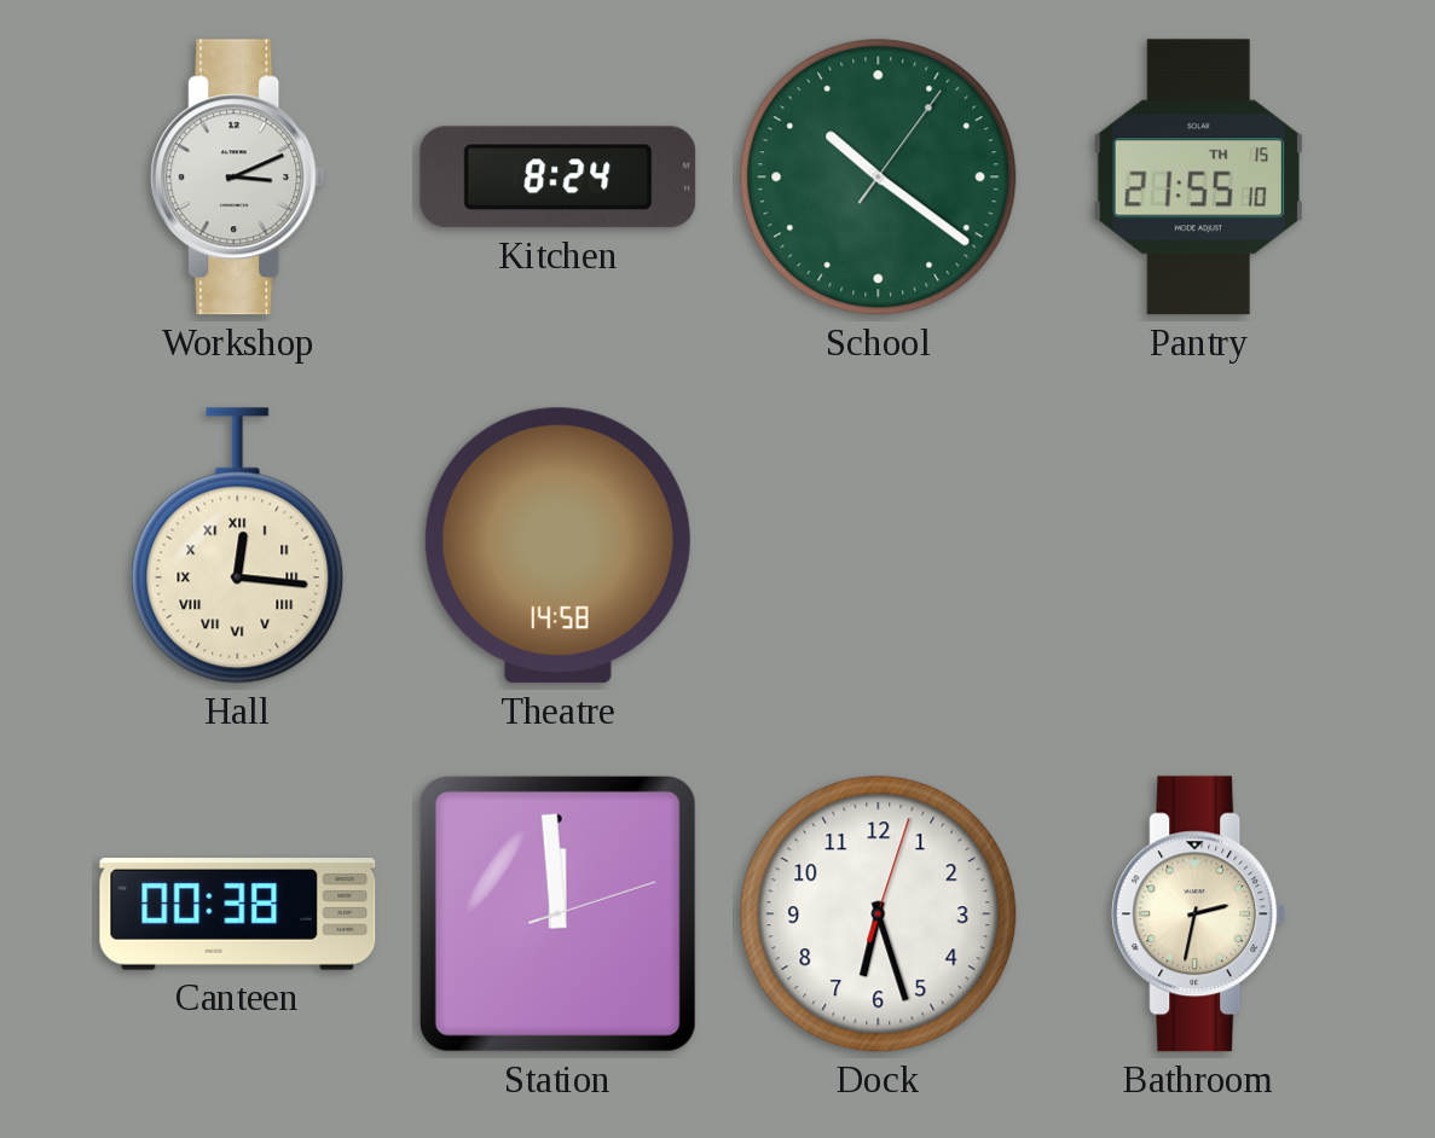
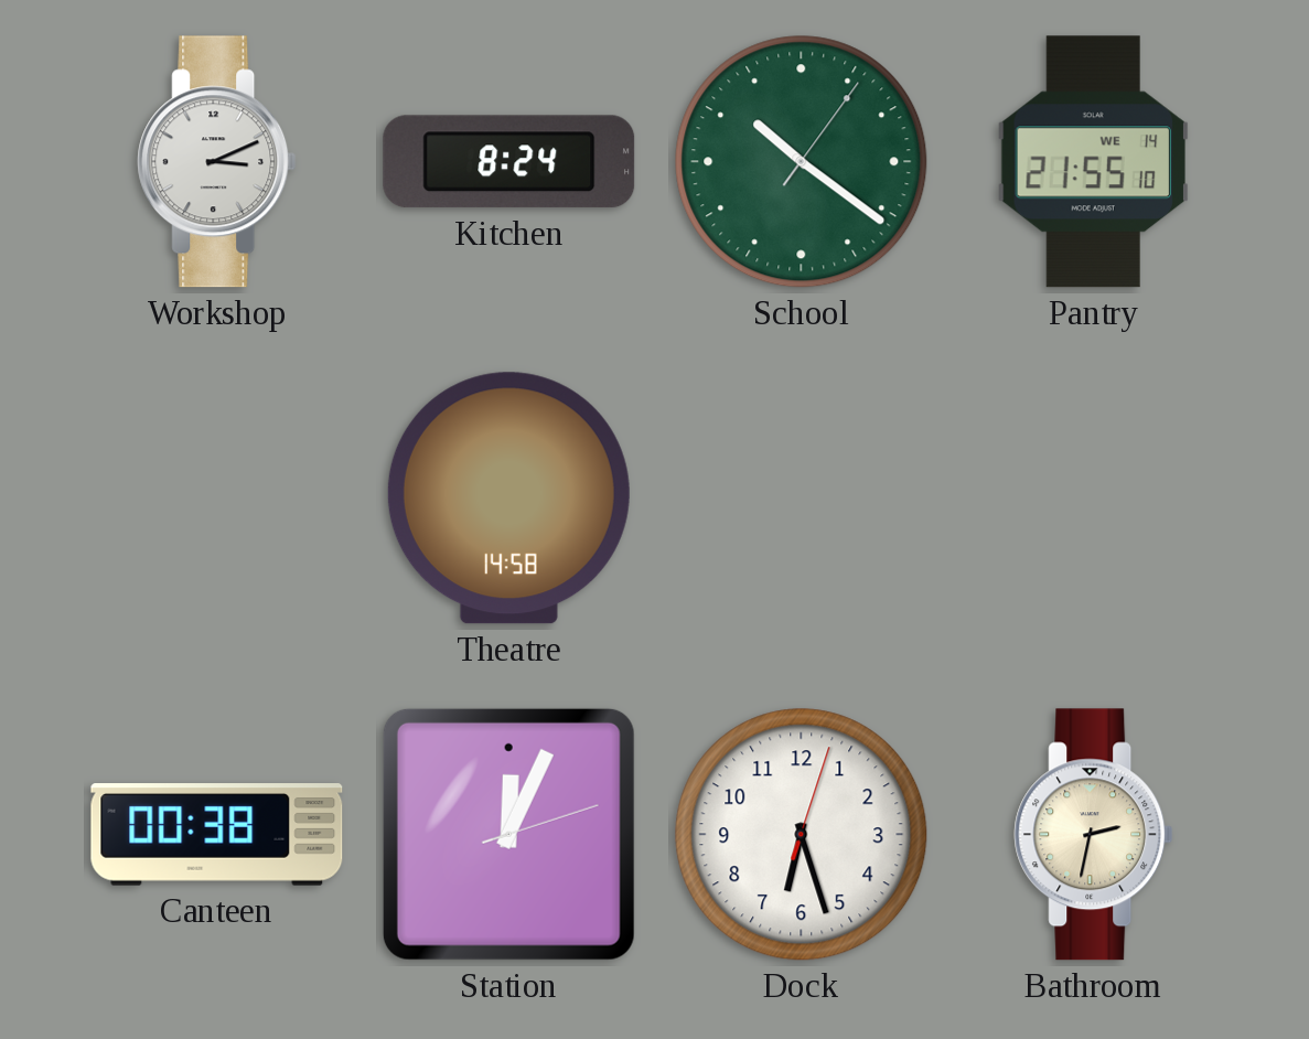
Pantry date: TH 15 -> WE 14 (1093, 162)
Hall: 12:16 -> none (238, 546)
Station: 11:59 -> 12:04 (508, 834)
